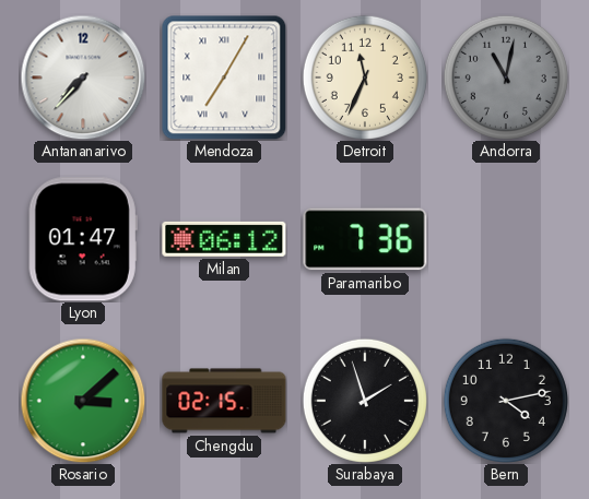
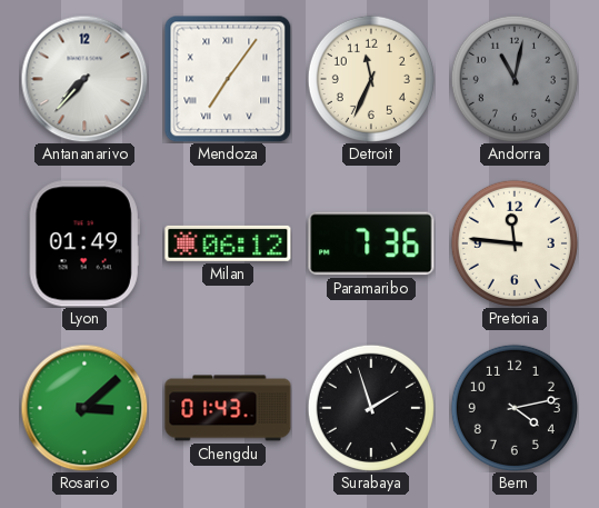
Mendoza: 7:05 -> 7:06 (228, 79)
Lyon: 01:47 -> 01:49 (84, 243)
Pretoria: none -> 11:46 (515, 243)
Chengdu: 02:15 -> 01:43 (228, 408)
